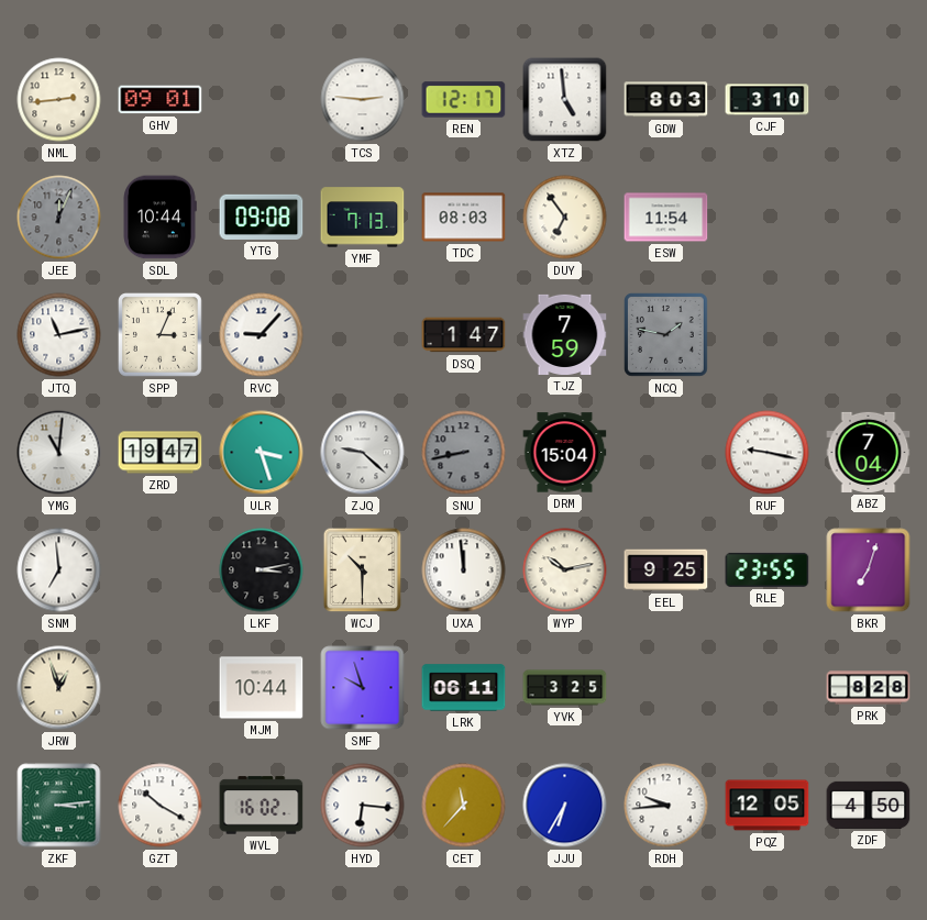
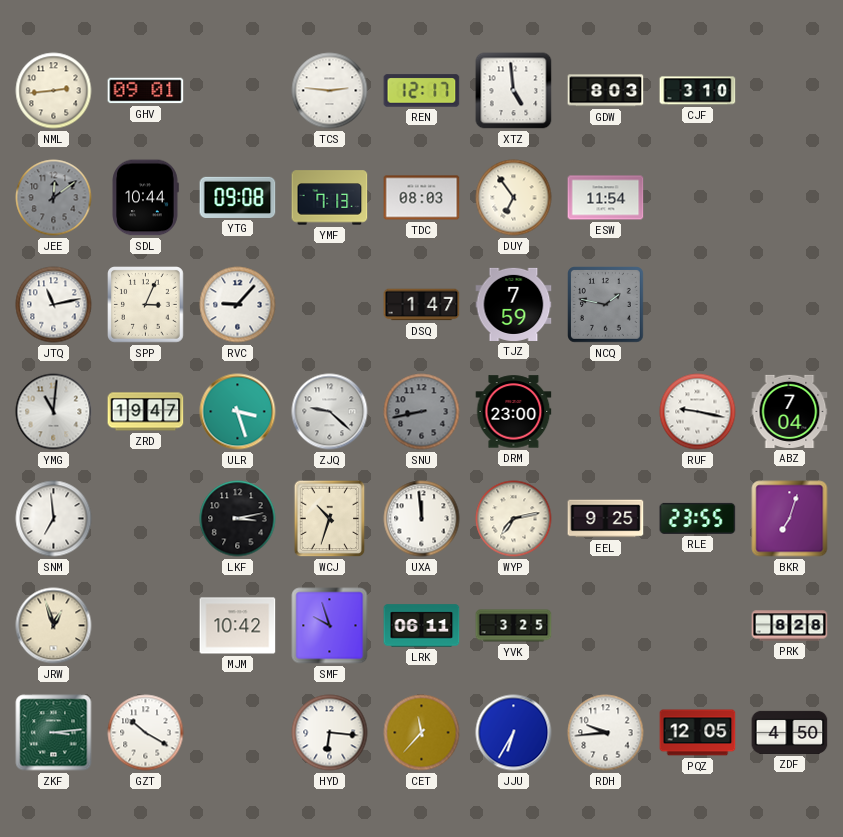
JEE: 12:04 -> 12:09 (54, 198)
DRM: 15:04 -> 23:00 (514, 412)
WCJ: 10:30 -> 10:33 (330, 519)
WYP: 10:13 -> 7:13 (514, 519)
MJM: 10:44 -> 10:42 (238, 626)
WVL: 16:02 -> none (262, 806)
